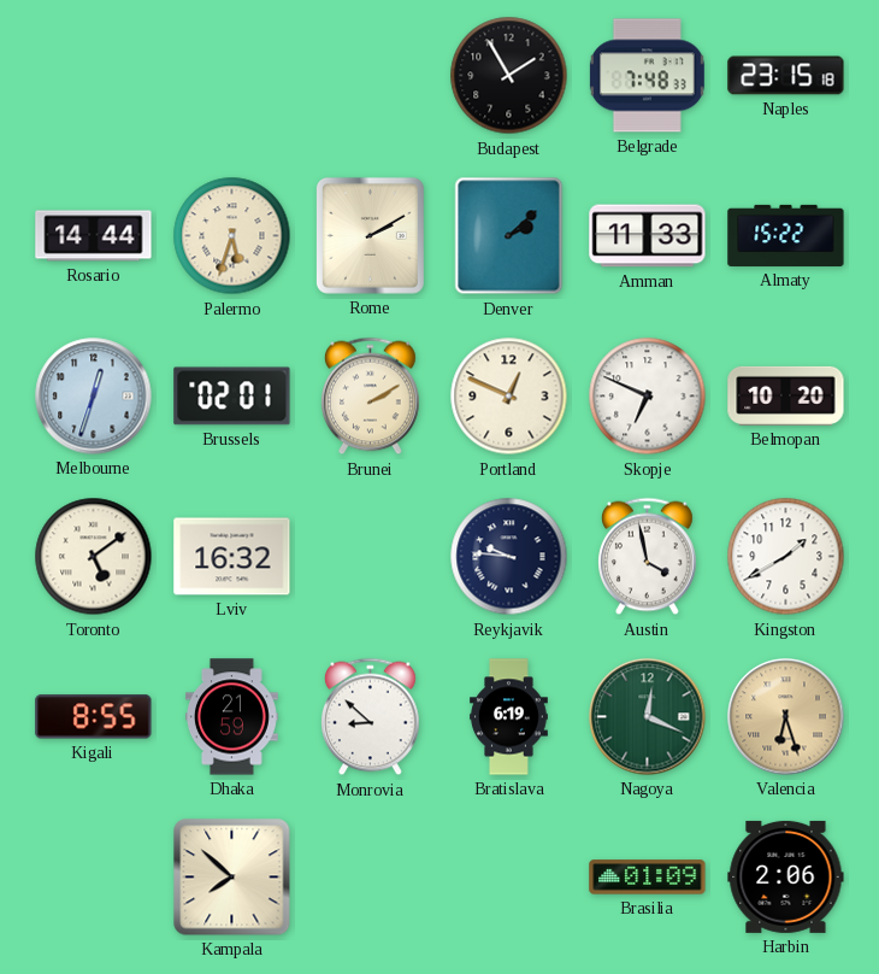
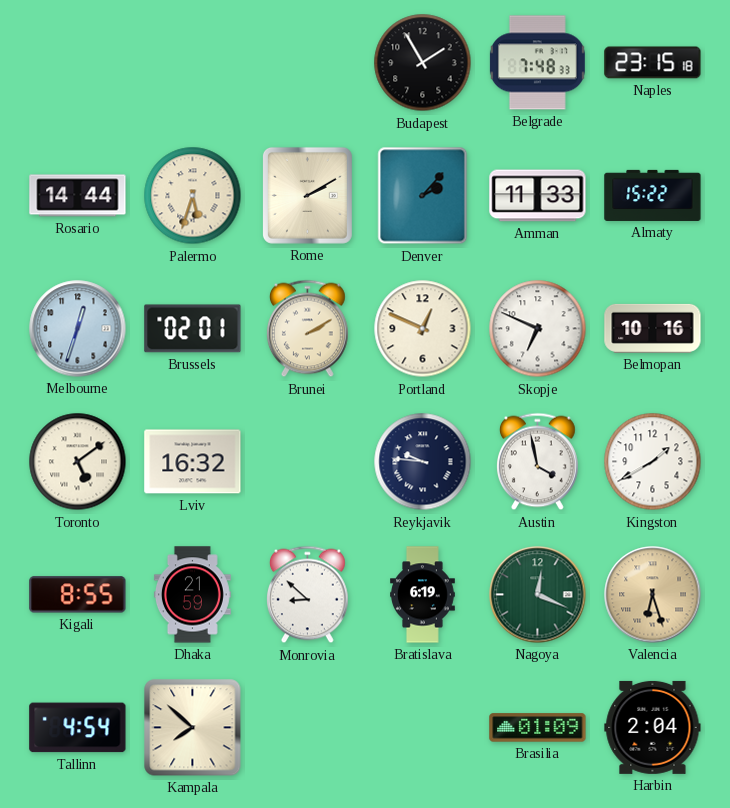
Denver: 2:08 -> 2:07 (423, 196)
Belmopan: 10:20 -> 10:16 (653, 328)
Tallinn: none -> 4:54 (78, 728)
Harbin: 2:06 -> 2:04 (653, 727)
